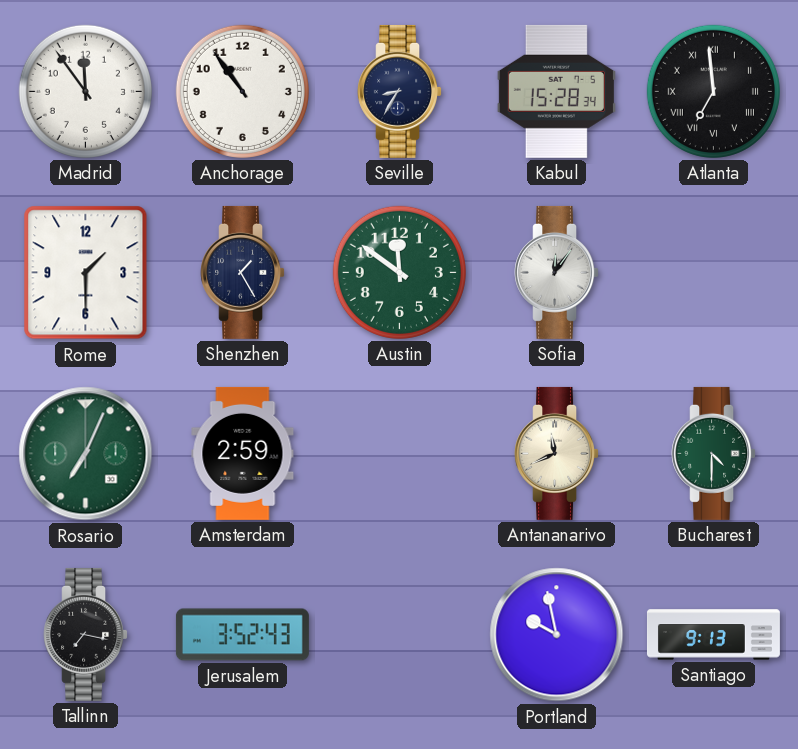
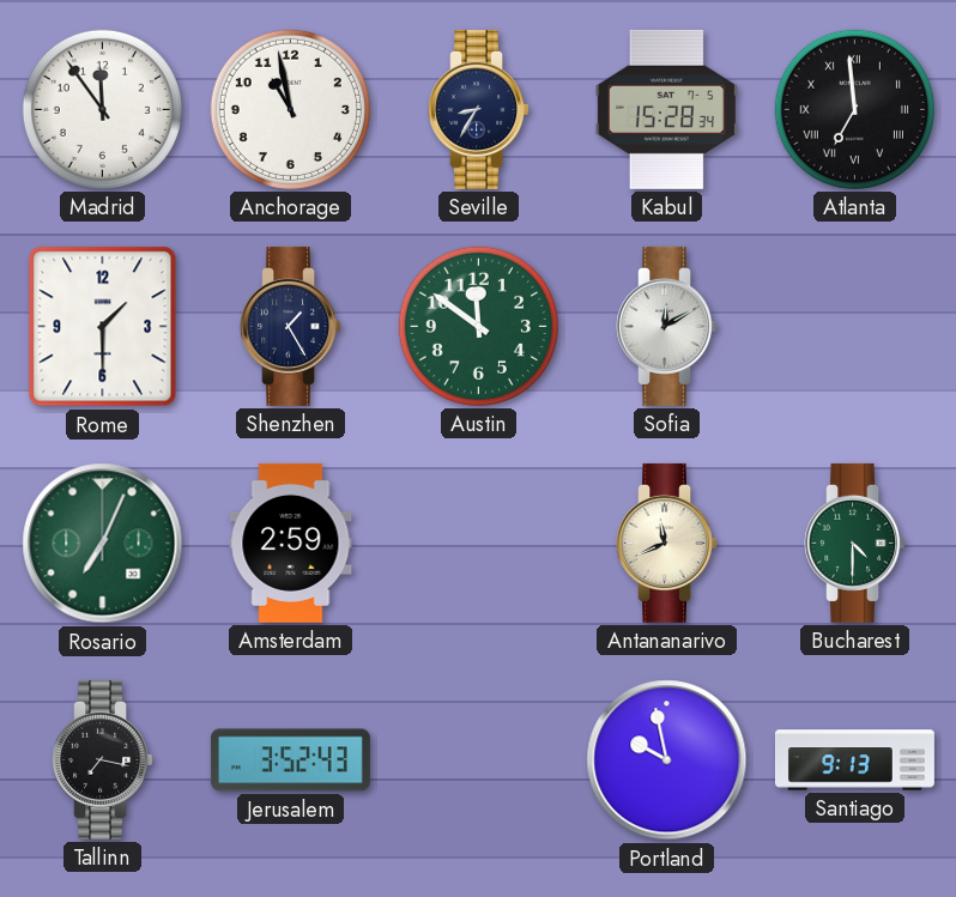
Anchorage: 10:54 -> 10:58 (290, 109)
Sofia: 12:06 -> 12:10 (667, 326)
